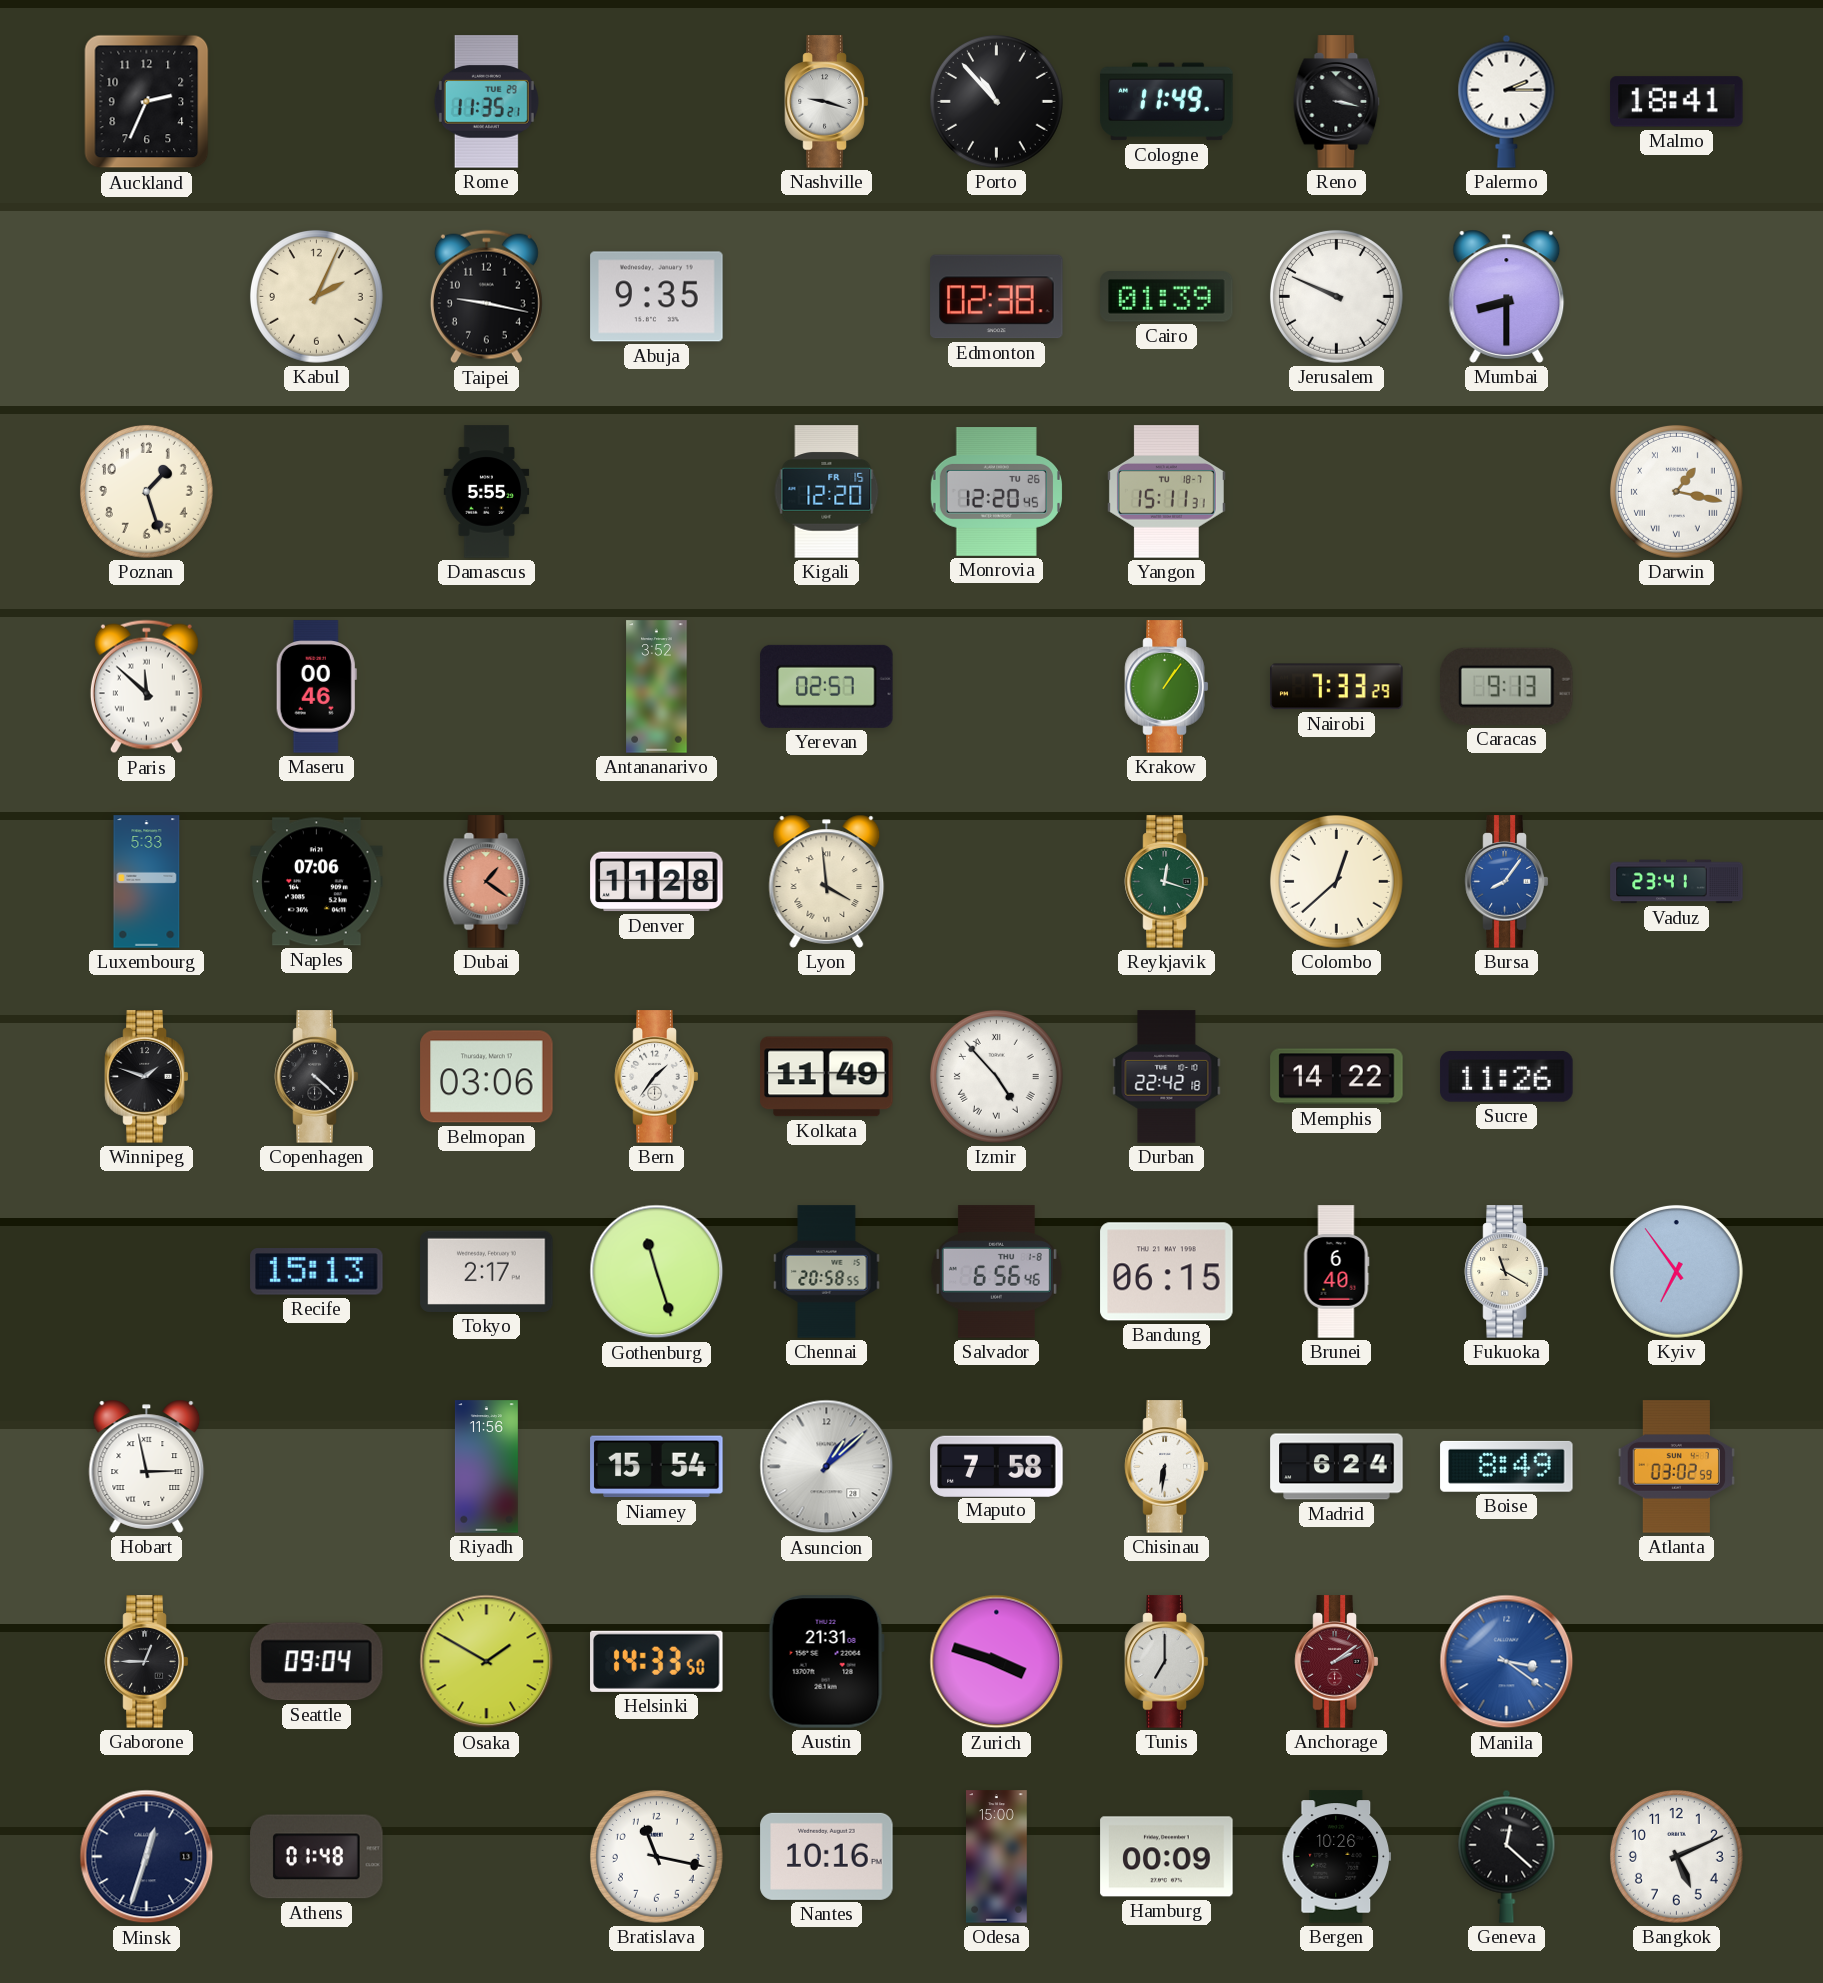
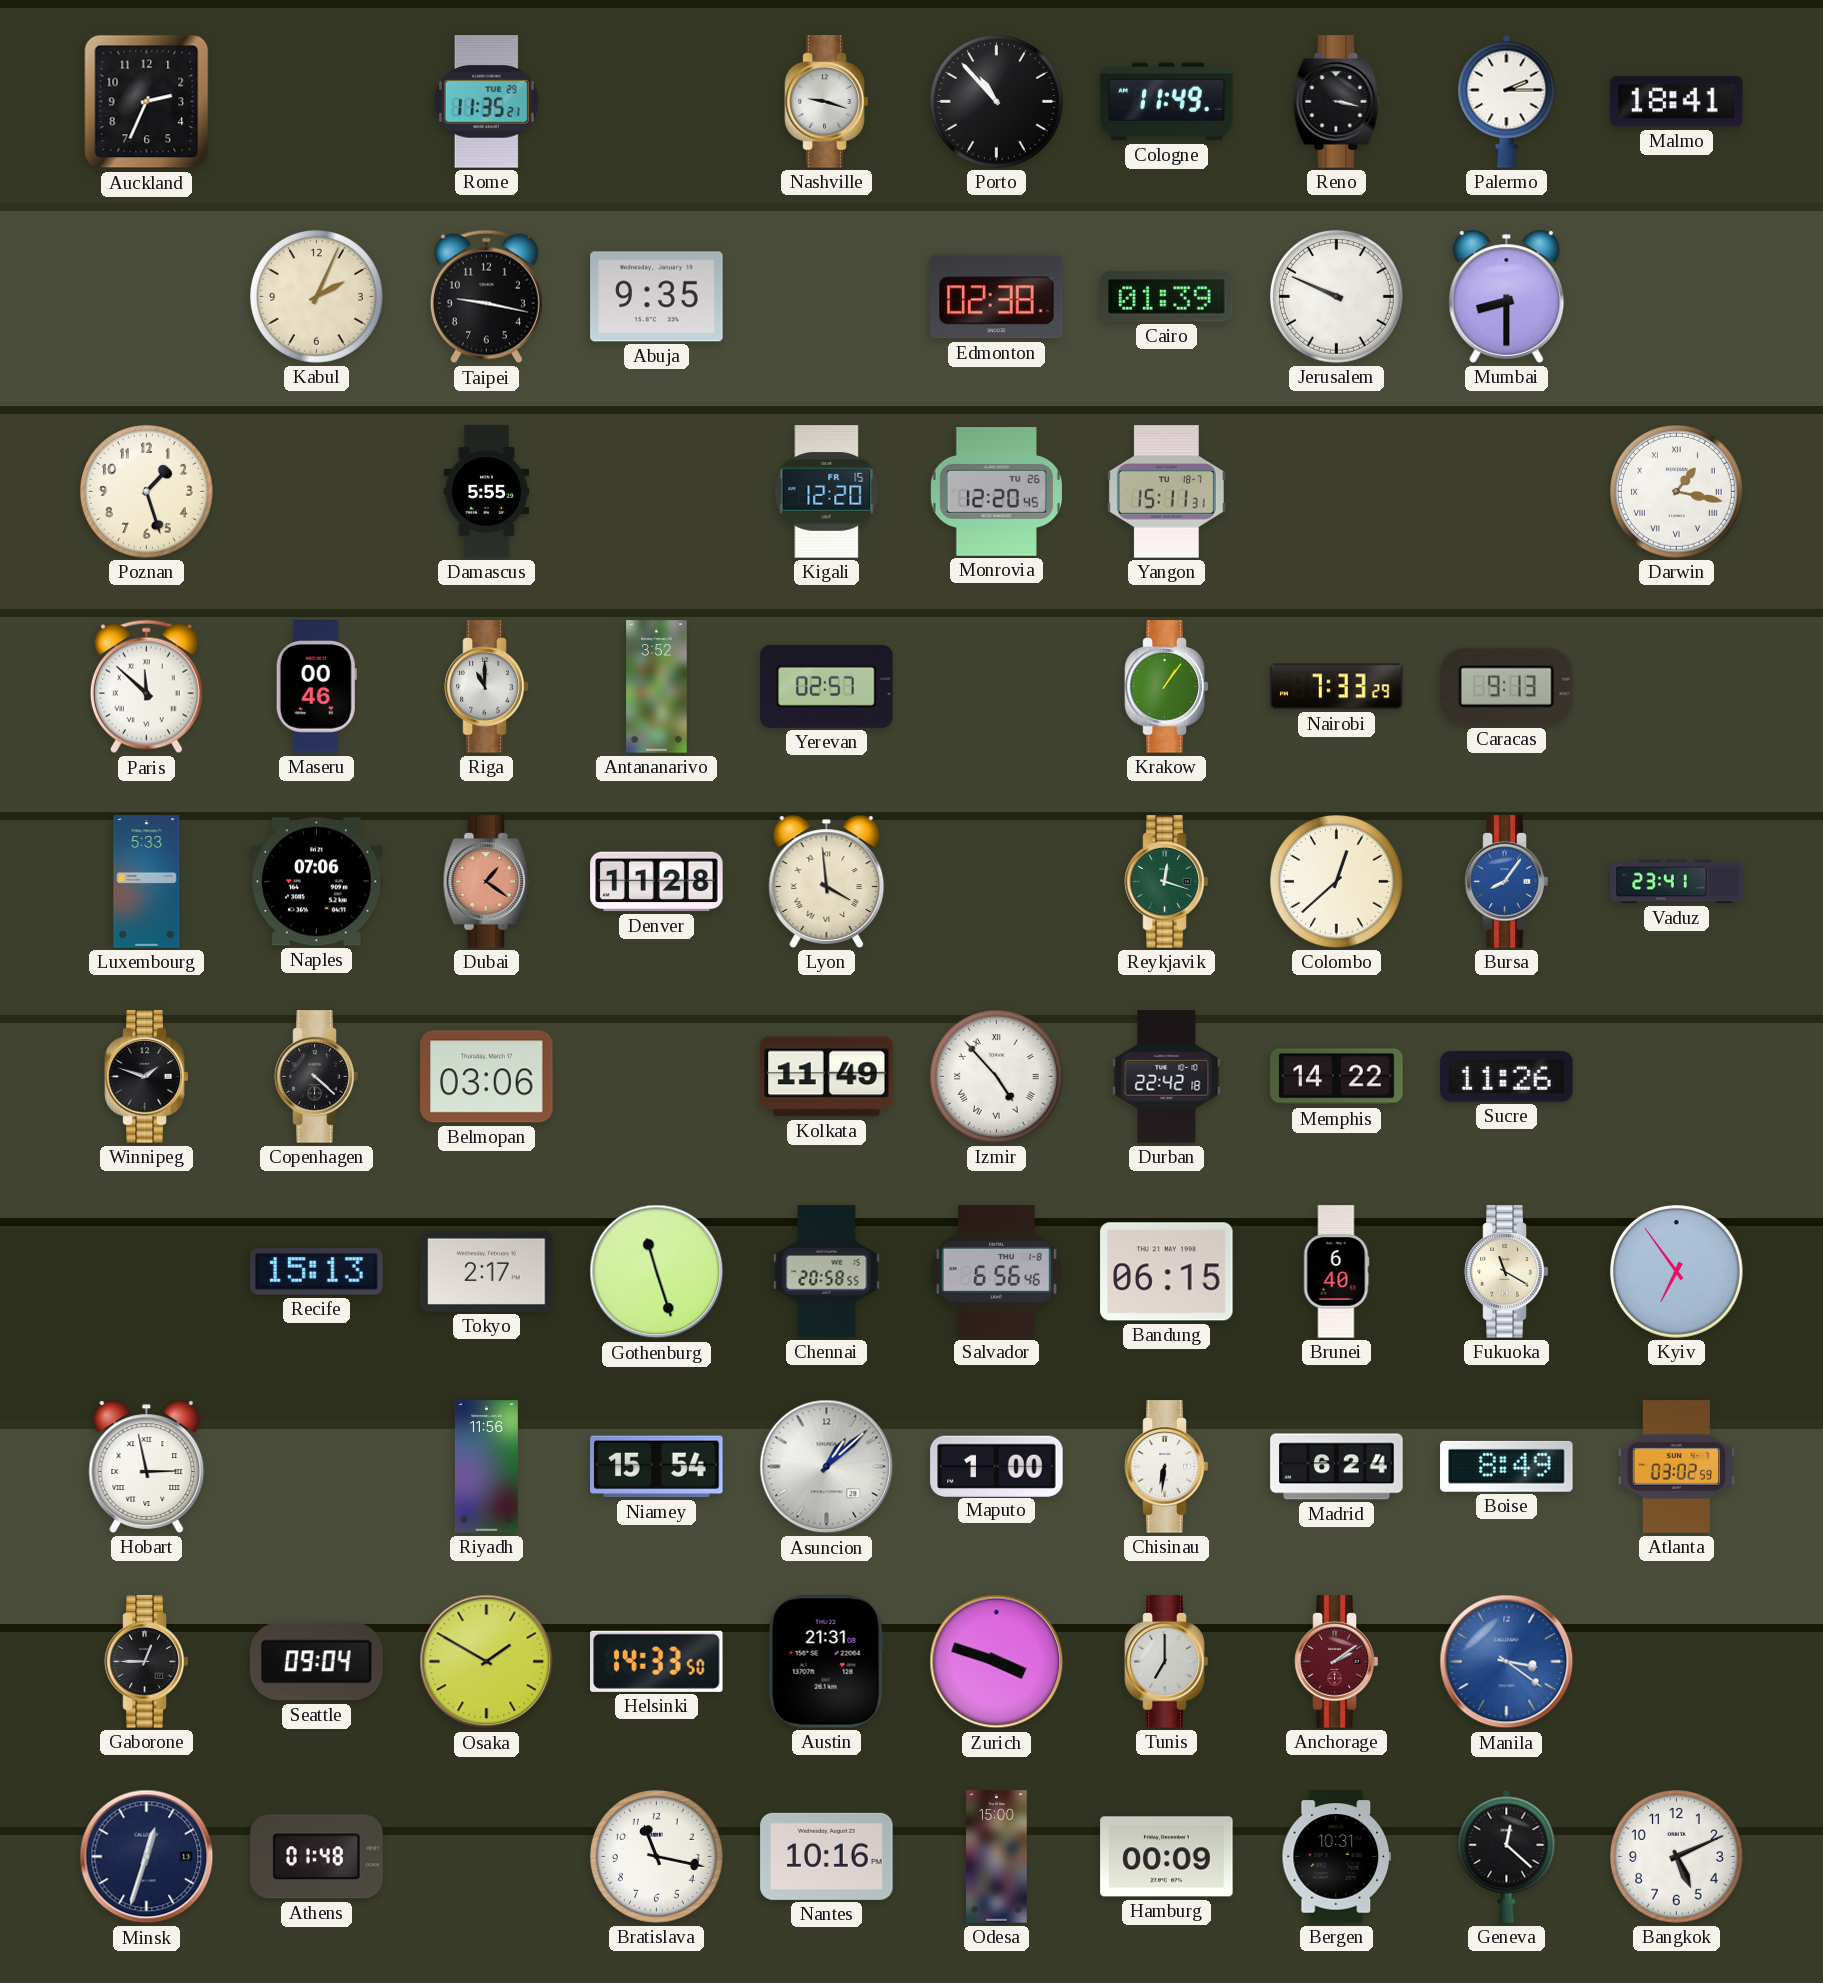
Riga: none -> 11:00 (487, 687)
Bern: 1:36 -> none (657, 1077)
Maputo: 7:58 -> 1:00 (997, 1466)
Bergen: 10:26 -> 10:31 (1336, 1857)
